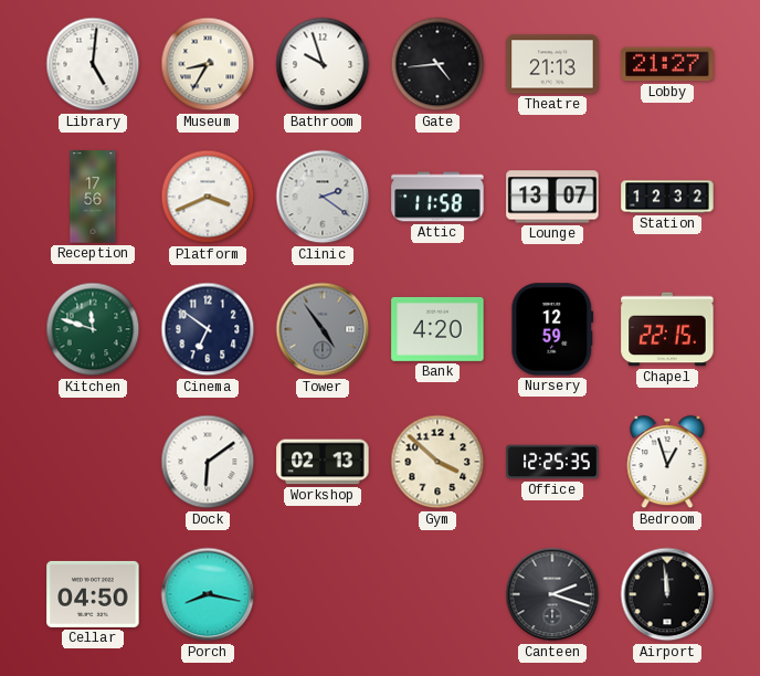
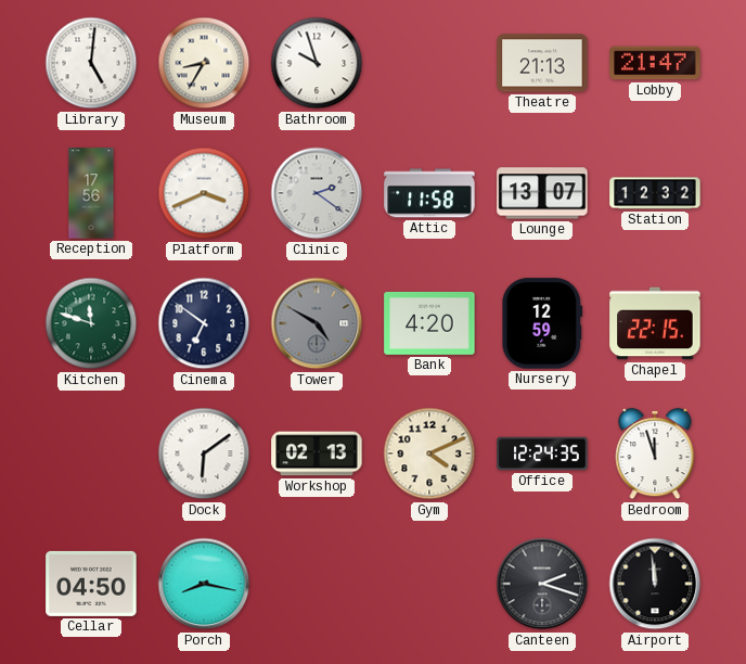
Gate: 4:44 -> none (437, 64)
Lobby: 21:27 -> 21:47 (655, 63)
Tower: 4:54 -> 4:50 (317, 323)
Gym: 3:52 -> 4:11 (429, 454)
Office: 12:25 -> 12:24 (542, 454)
Bedroom: 12:57 -> 11:57 (655, 454)
